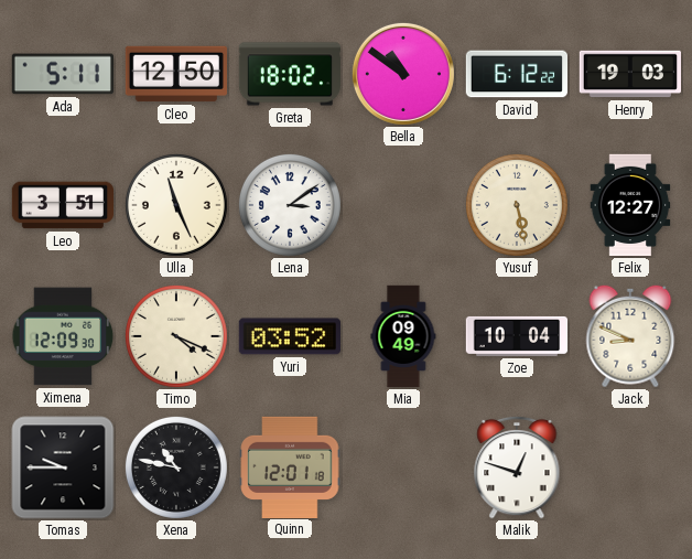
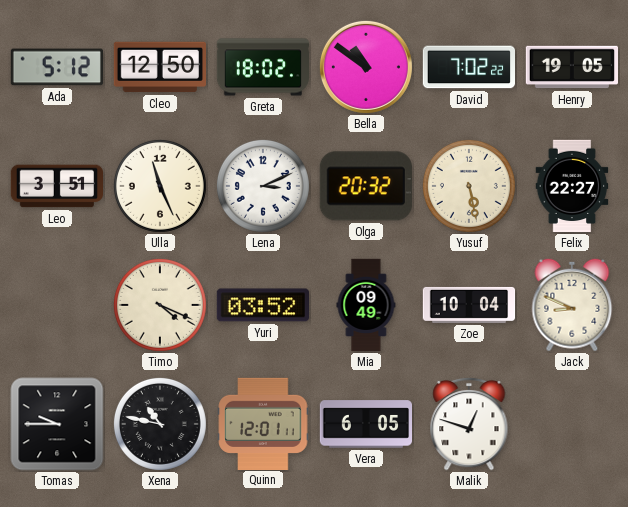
Ada: 5:11 -> 5:12 (56, 67)
David: 6:12 -> 7:02 (468, 67)
Henry: 19:03 -> 19:05 (572, 67)
Lena: 3:09 -> 3:11 (263, 186)
Olga: none -> 20:32 (366, 186)
Felix: 12:27 -> 22:27 (572, 186)
Ximena: 12:09 -> none (63, 336)
Quinn: 12:01:18 -> 12:01:11 (263, 423)
Vera: none -> 6:05 (365, 424)
